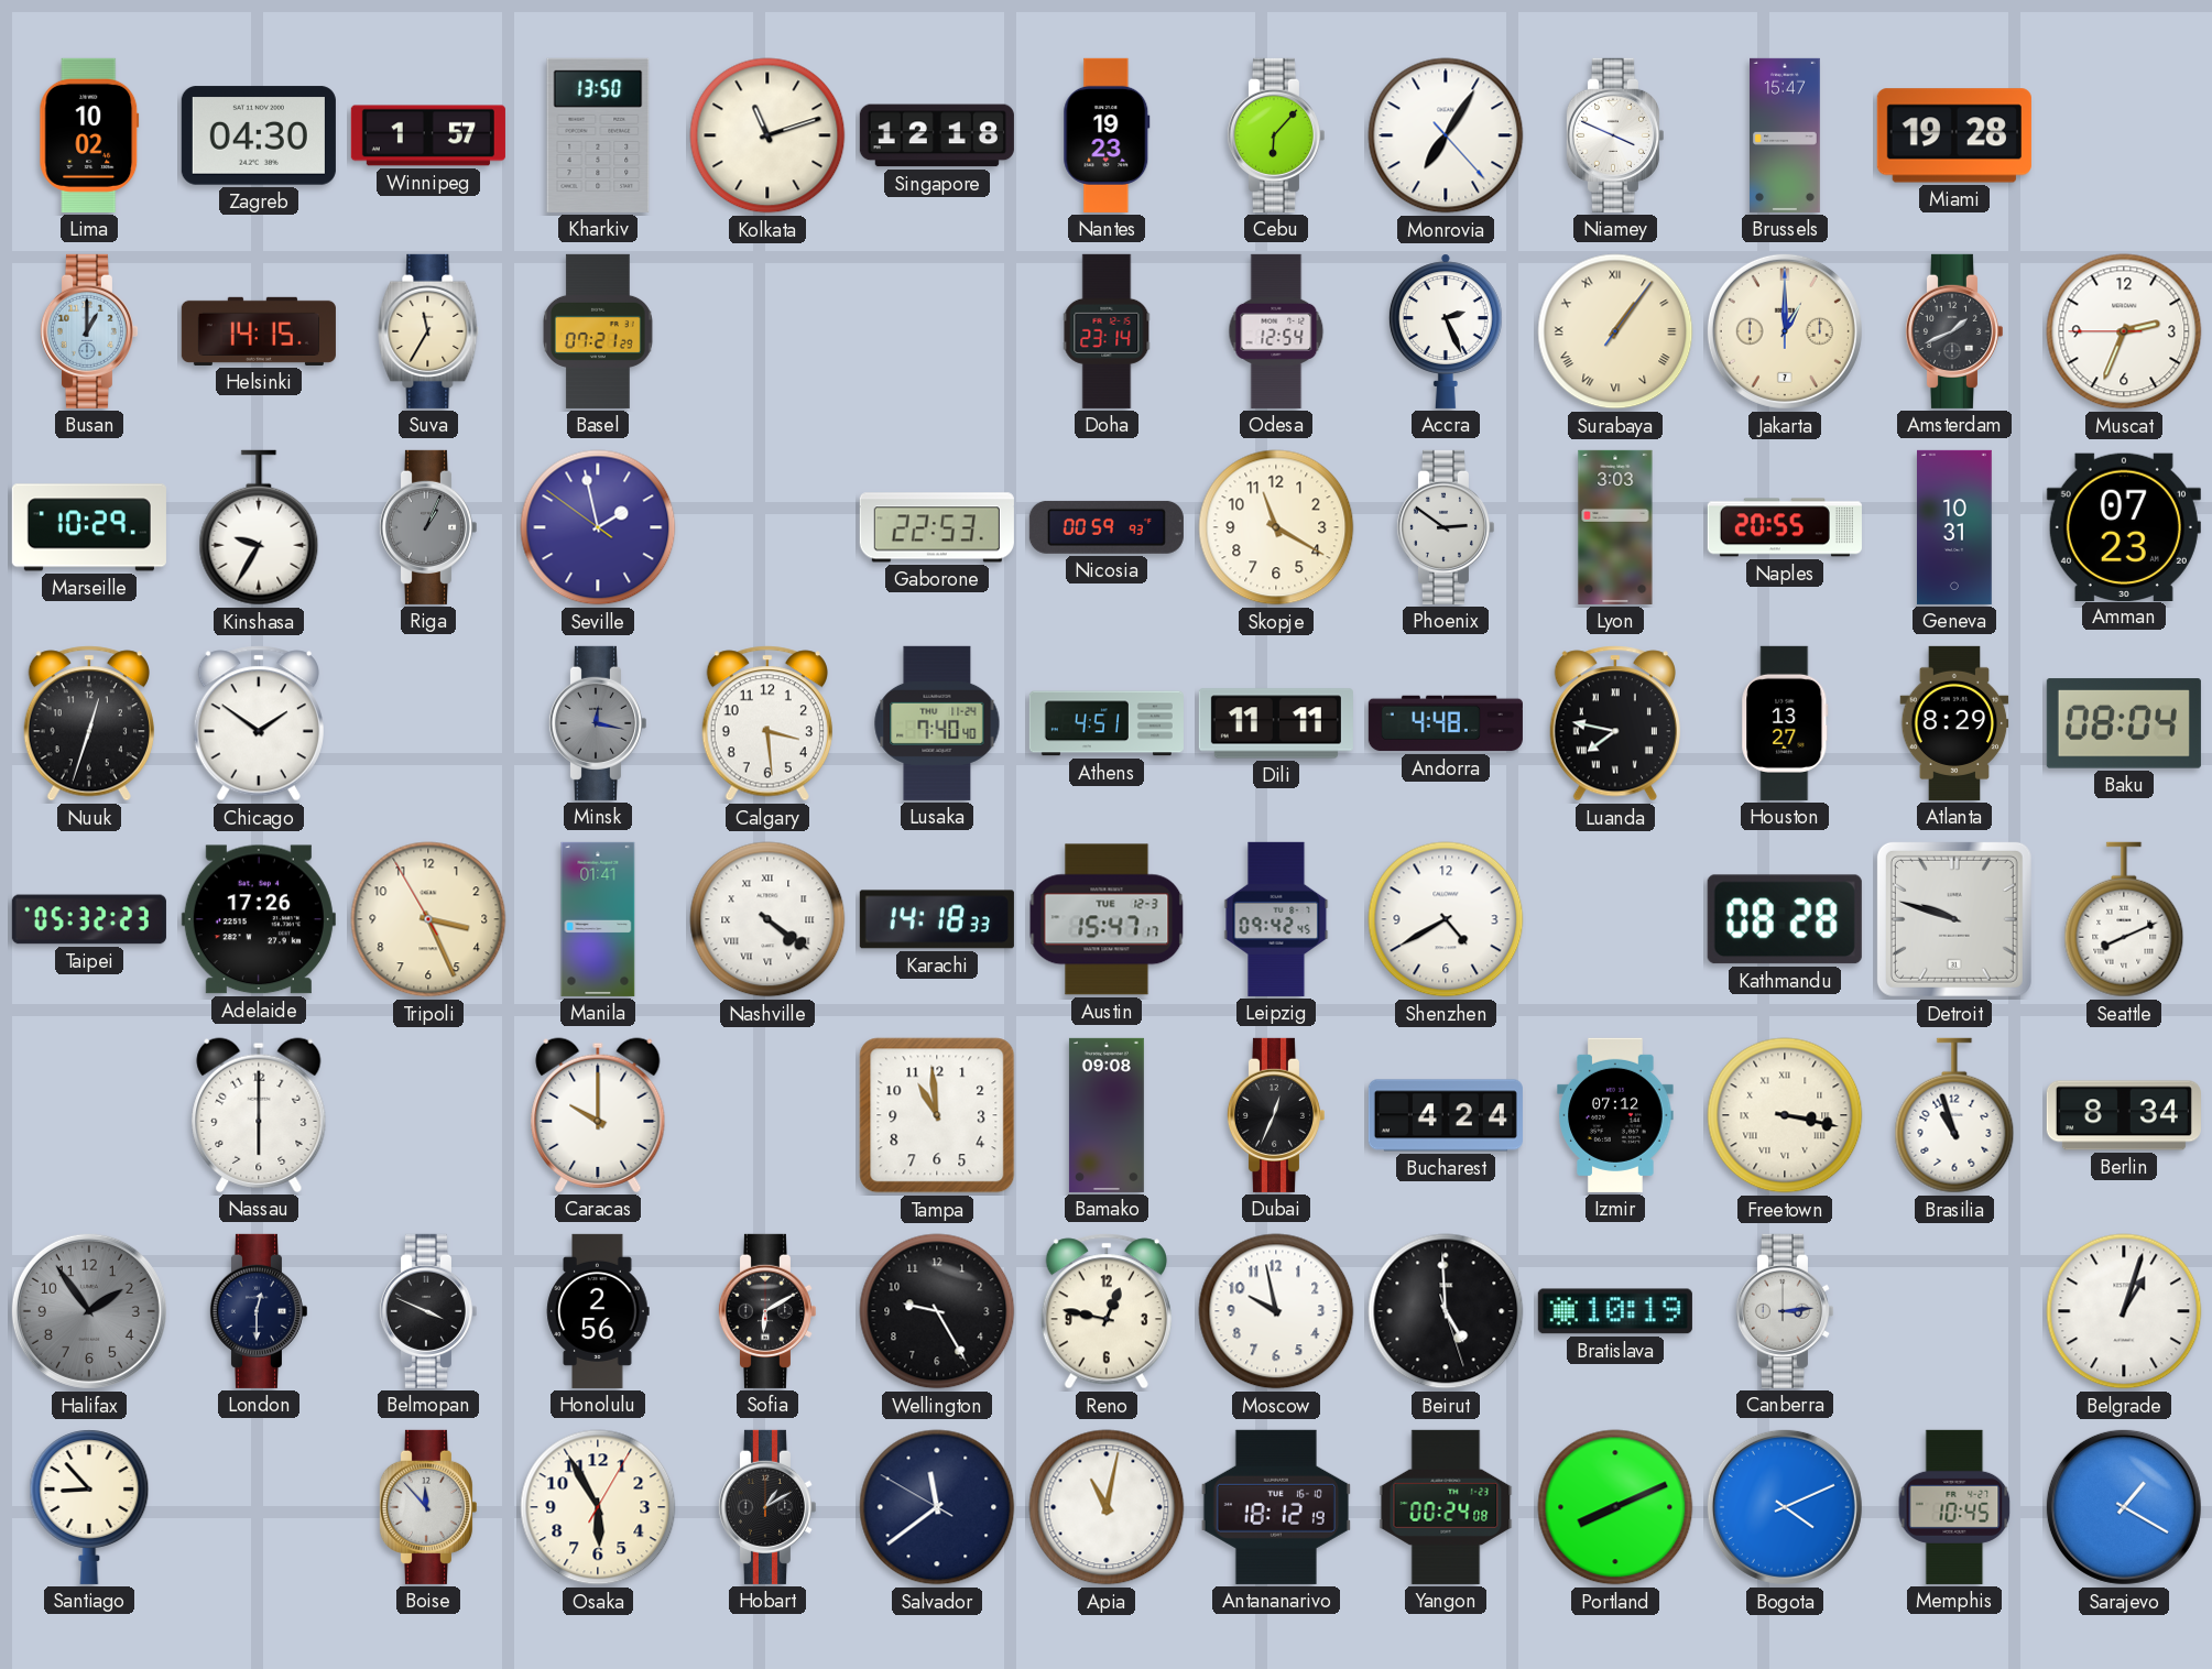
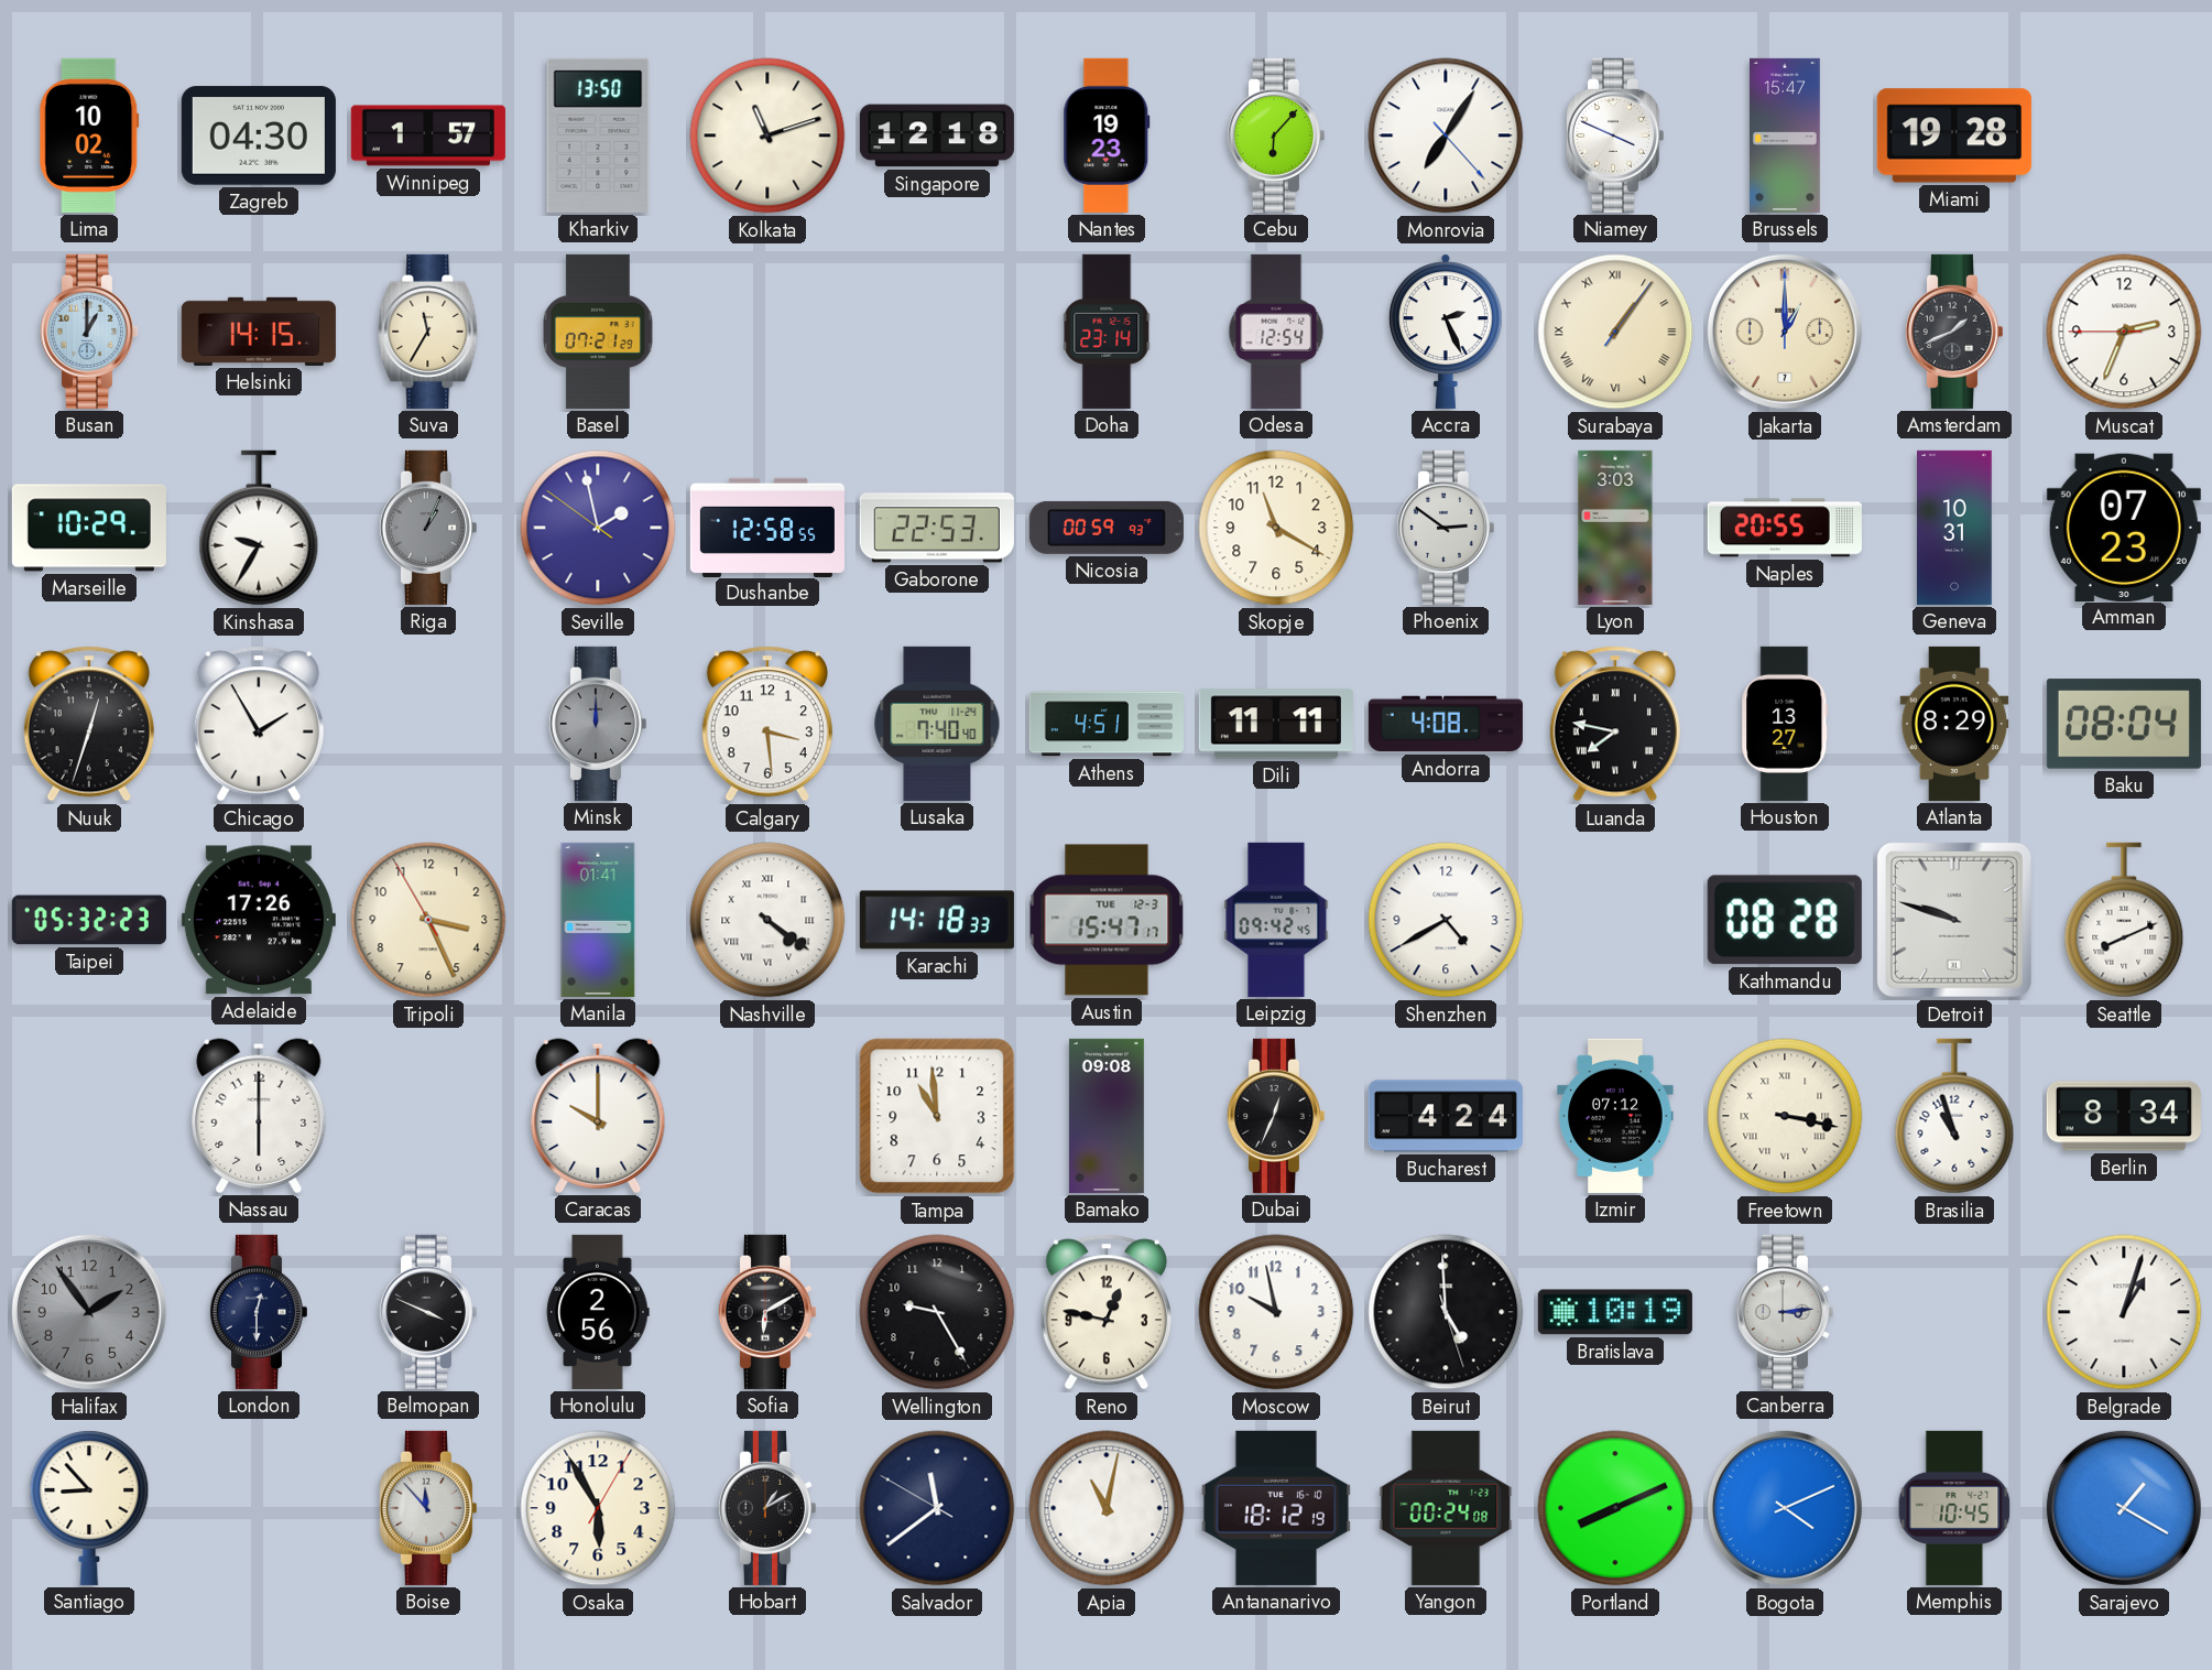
Dushanbe: none -> 12:58 (767, 527)
Chicago: 1:51 -> 1:55 (259, 724)
Minsk: 12:17 -> 12:00 (597, 724)
Andorra: 4:48 -> 4:08 (1446, 724)
